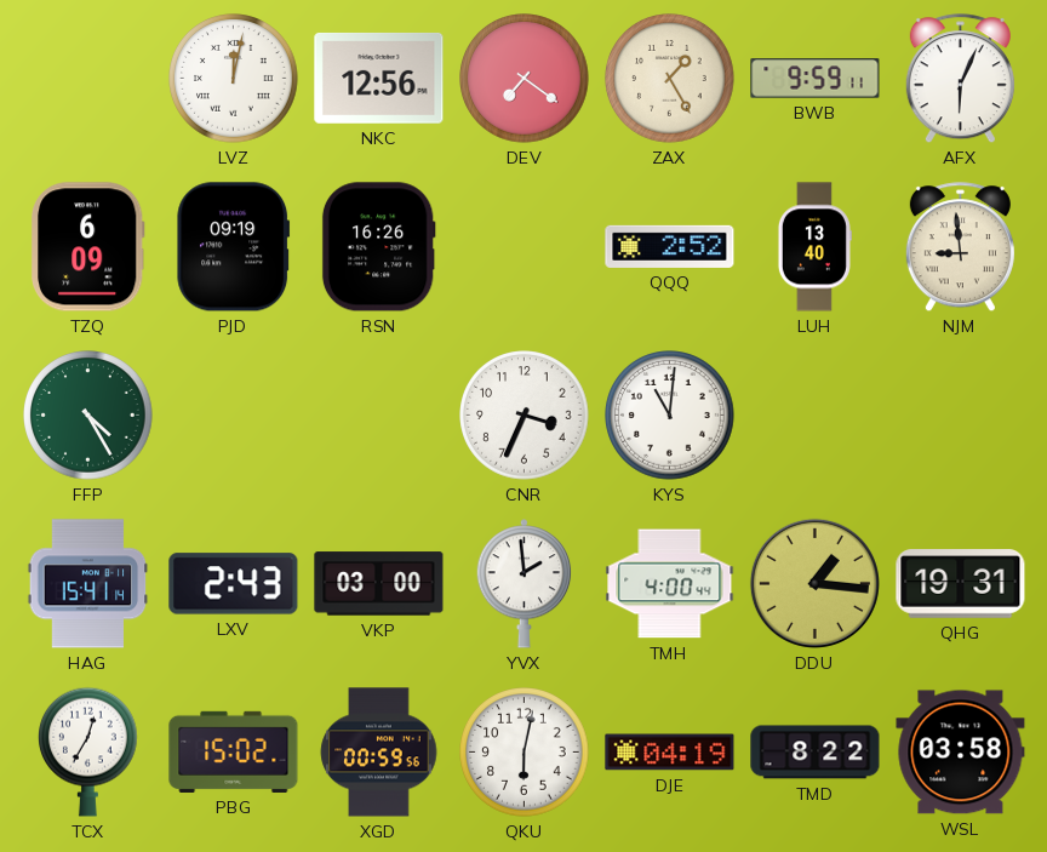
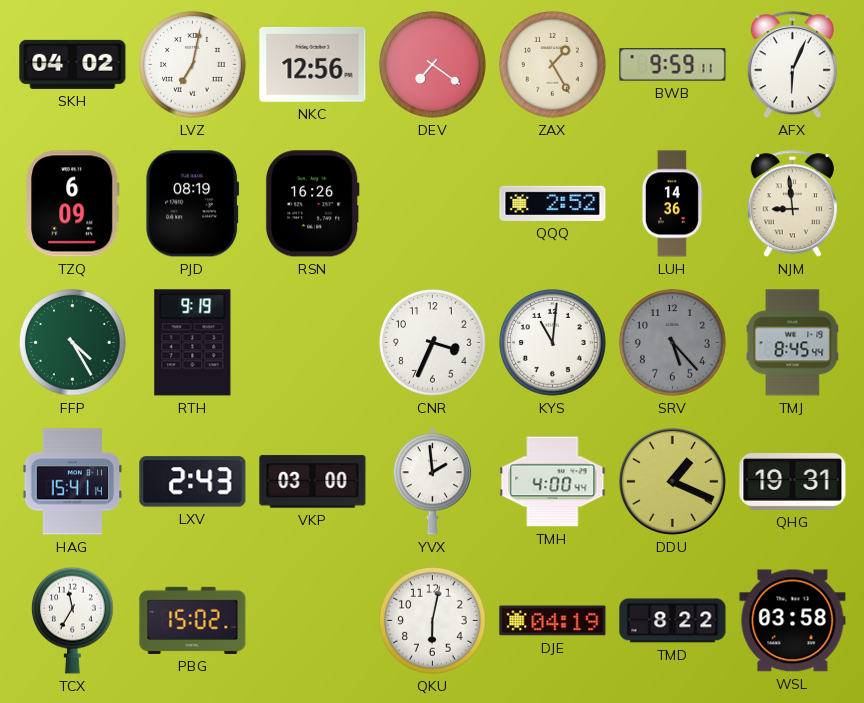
SKH: none -> 04:02 (73, 64)
LVZ: 12:02 -> 7:02 (193, 65)
PJD: 09:19 -> 08:19 (193, 204)
LUH: 13:40 -> 14:36 (672, 204)
RTH: none -> 9:19 (193, 343)
SRV: none -> 5:23 (673, 343)
TMJ: none -> 8:45 (793, 343)
DDU: 1:16 -> 1:19 (672, 481)
TCX: 12:35 -> 11:35 (73, 620)
XGD: 00:59 -> none (379, 753)
